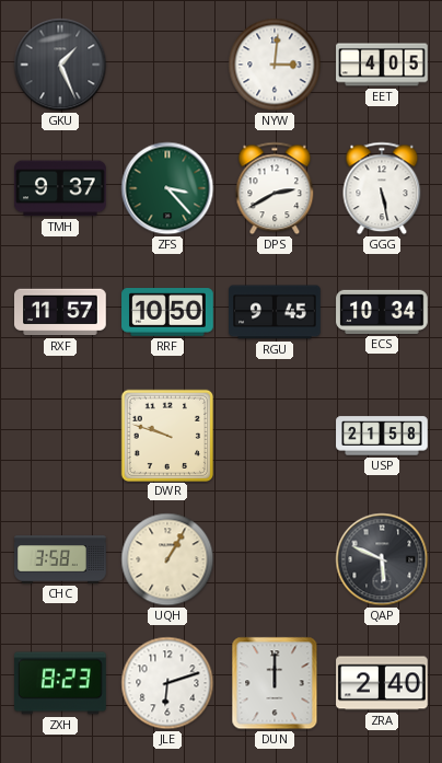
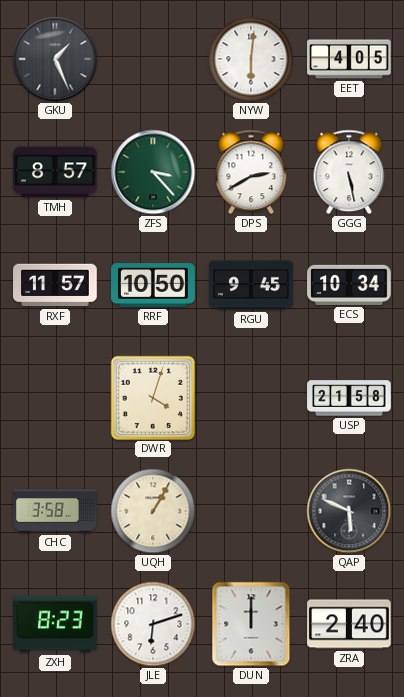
NYW: 3:01 -> 6:01 (251, 59)
TMH: 9:37 -> 8:57 (56, 172)
DWR: 9:48 -> 4:03 (152, 397)
